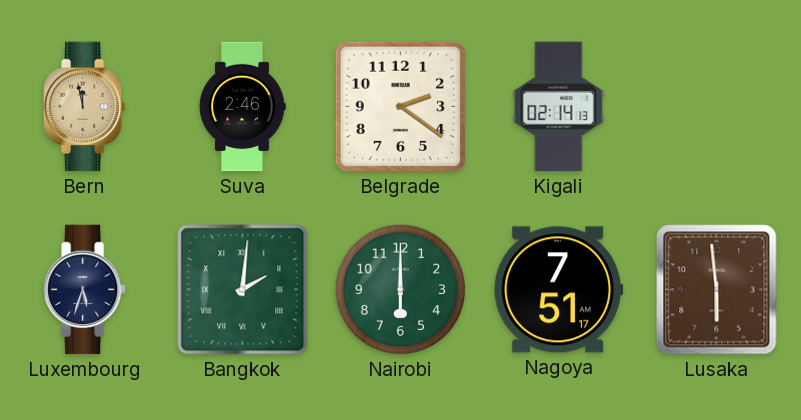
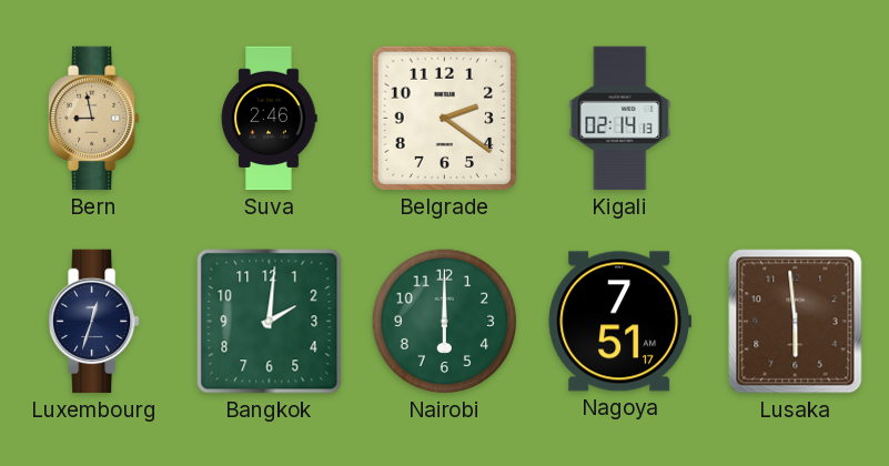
Bern: 11:58 -> 8:58 (94, 119)
Luxembourg: 5:33 -> 12:33 (94, 322)
Bangkok numerals: Roman -> Arabic (270, 322)
